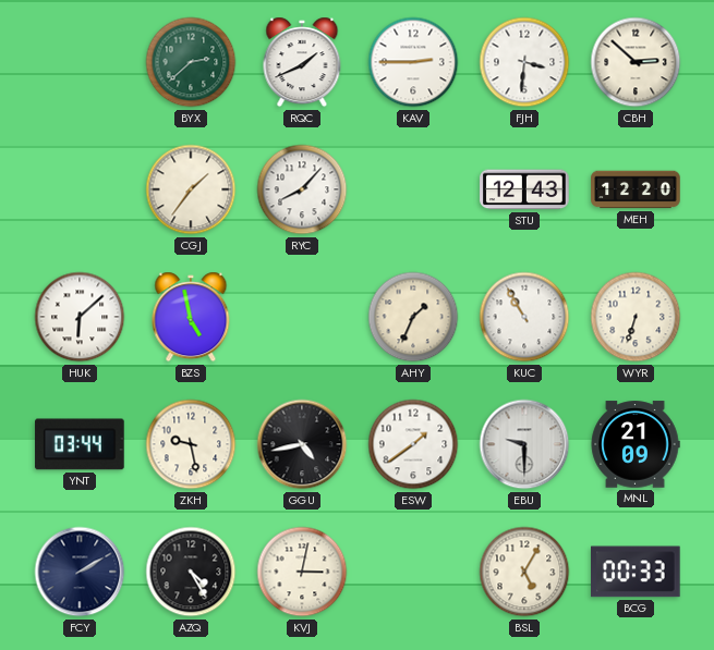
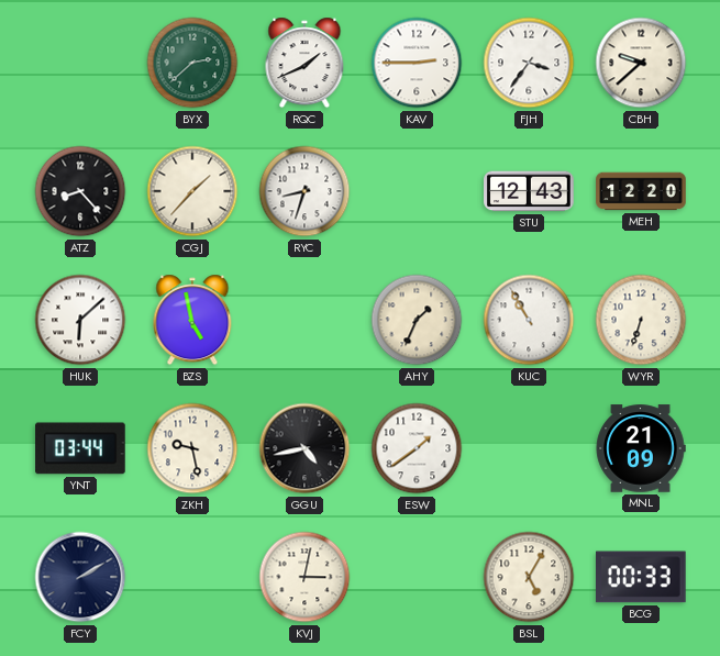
FJH: 3:31 -> 3:36 (529, 63)
CBH: 2:52 -> 9:38 (641, 63)
ATZ: none -> 8:23 (80, 191)
CGJ: 1:36 -> 1:37 (192, 191)
RYC: 8:07 -> 8:33 (304, 191)
EBU: 9:30 -> none (524, 444)
AZQ: 4:25 -> none (191, 572)
